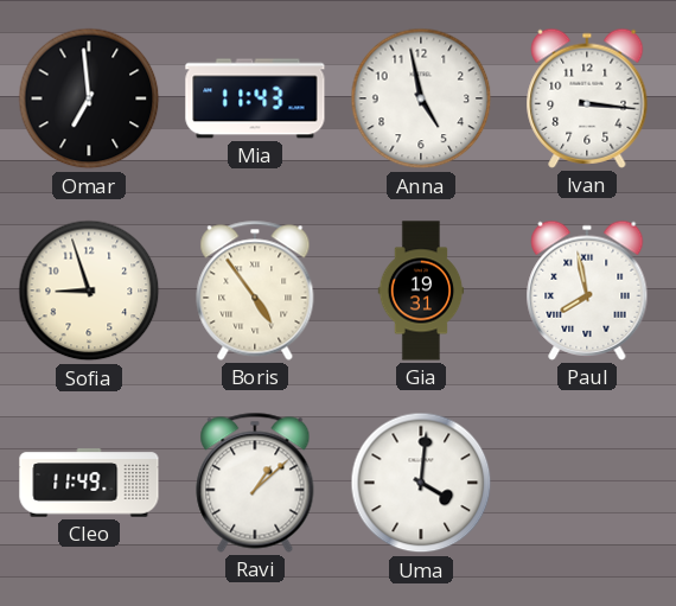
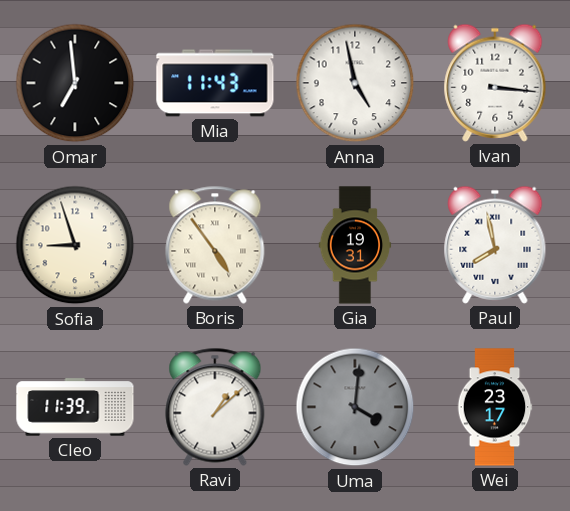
Cleo: 11:49 -> 11:39 (75, 407)
Uma dial: white -> grey (355, 407)
Wei: none -> 23:17 (495, 407)
